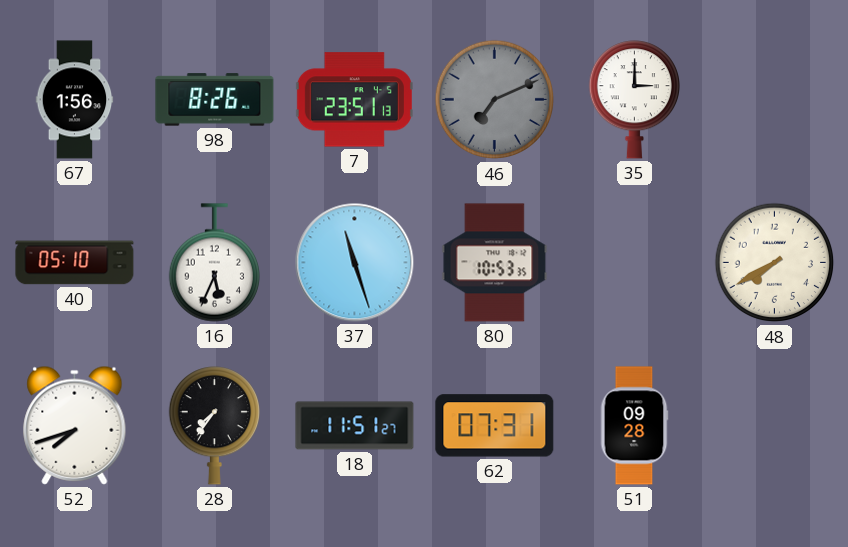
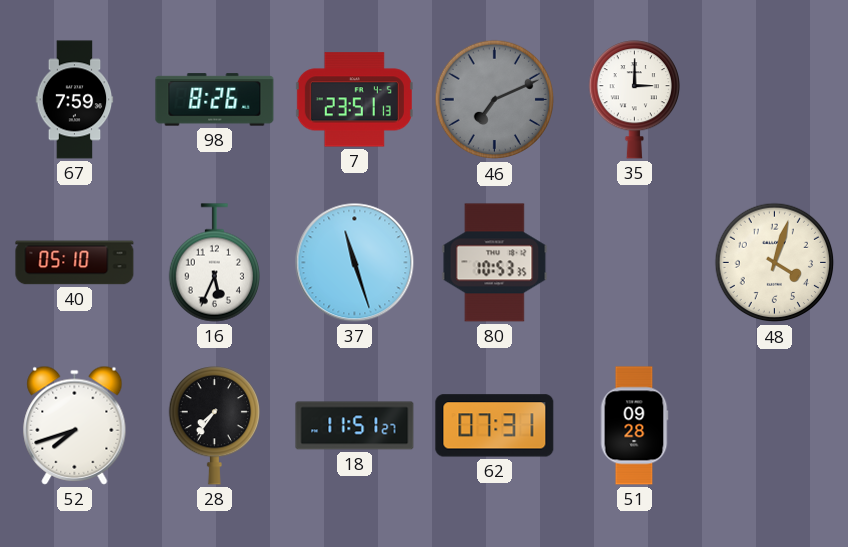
67: 1:56 -> 7:59 (75, 100)
48: 7:40 -> 4:03 (775, 263)
